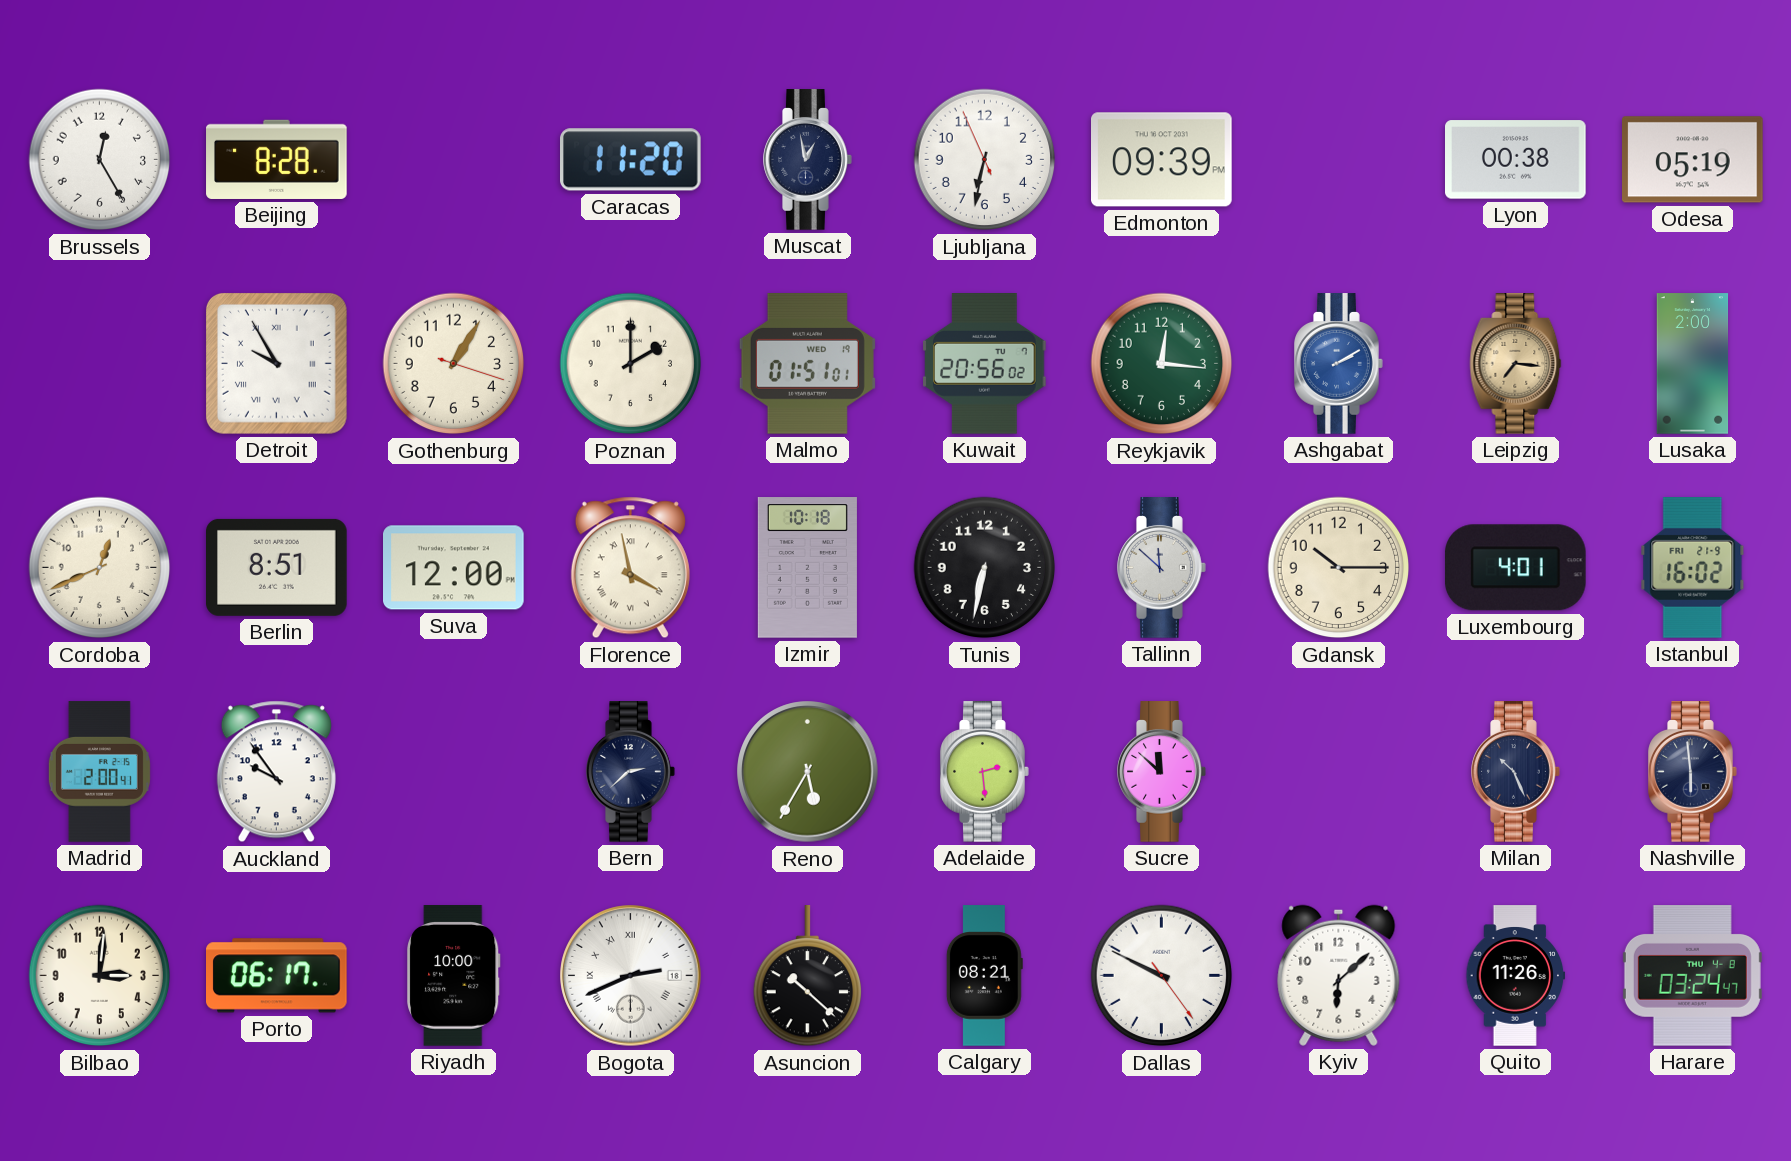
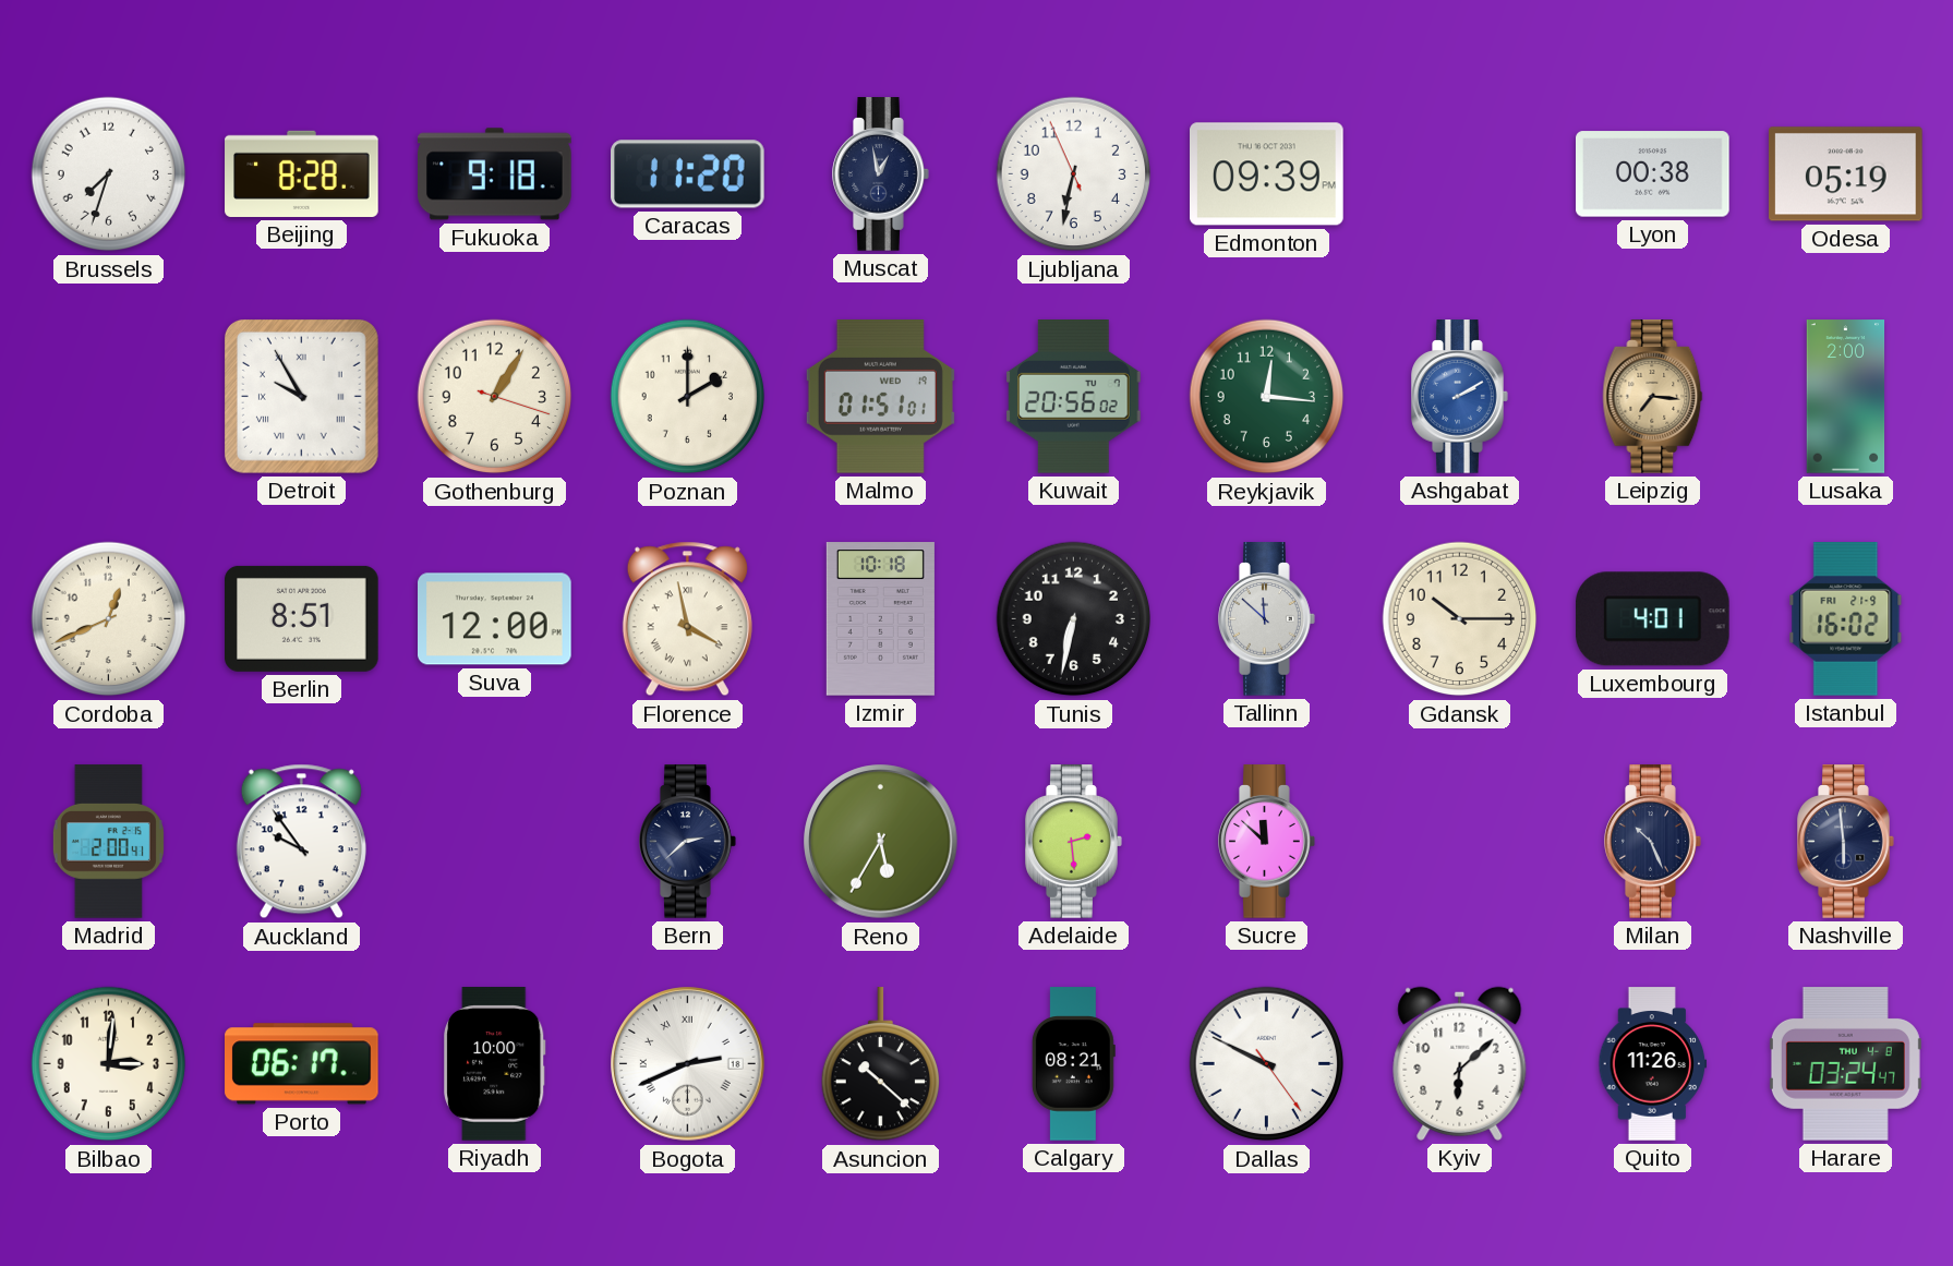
Brussels: 12:25 -> 7:33 (109, 174)
Fukuoka: none -> 9:18 (495, 174)
